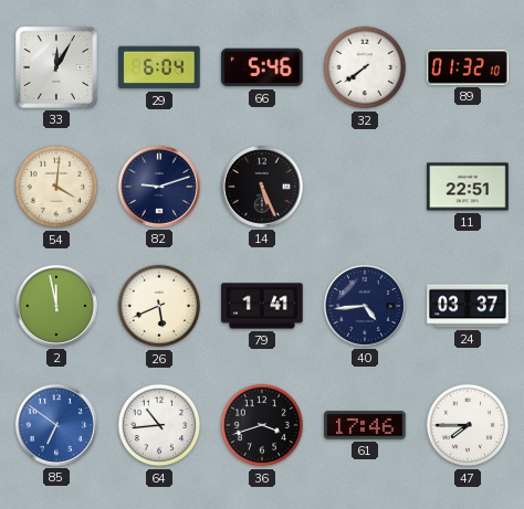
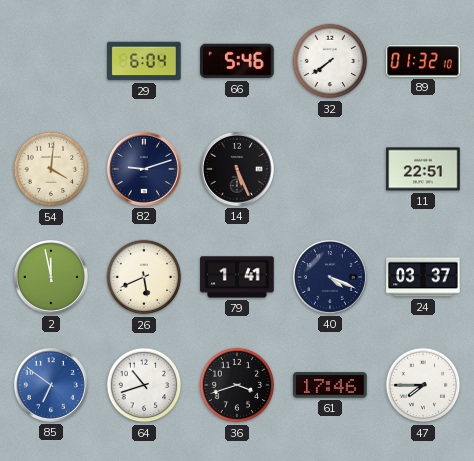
33: 12:05 -> none (56, 67)
40: 4:44 -> 4:19 (330, 277)
64: 10:44 -> 10:42 (144, 385)
